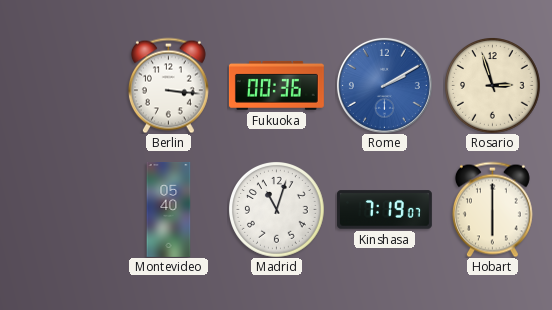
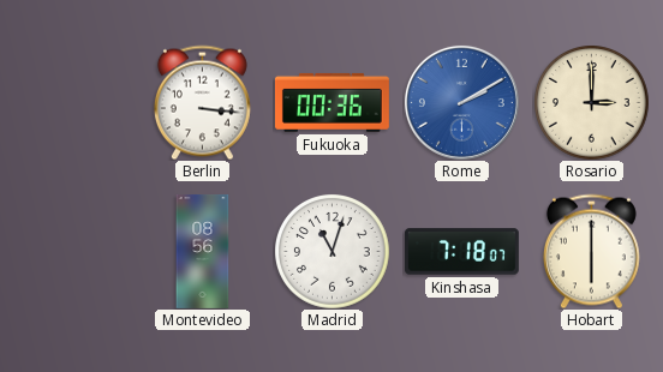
Rosario: 2:57 -> 3:00 (592, 103)
Montevideo: 05:40 -> 08:56 (203, 252)
Kinshasa: 7:19 -> 7:18 (461, 252)
